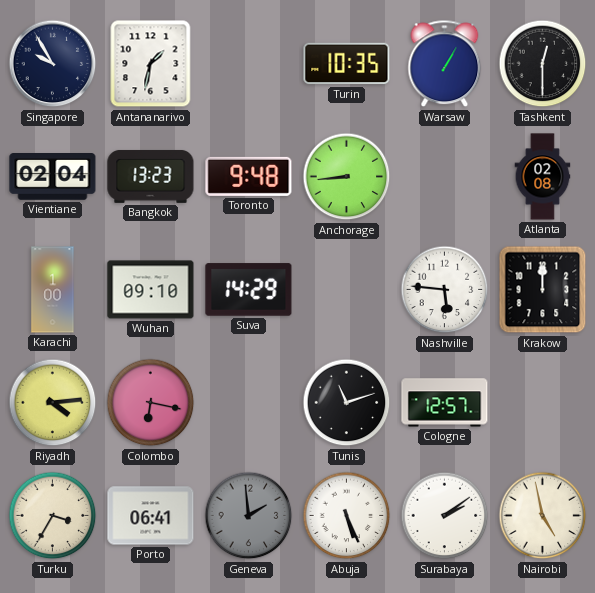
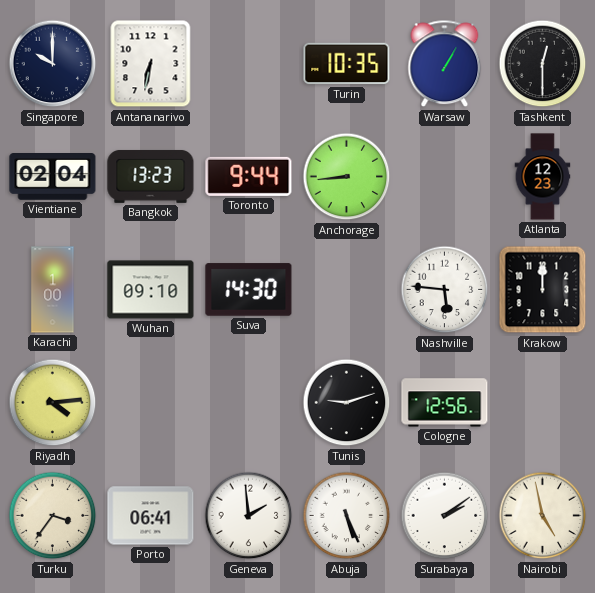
Singapore: 9:55 -> 10:00 (53, 64)
Antananarivo: 1:32 -> 6:32 (151, 64)
Toronto: 9:48 -> 9:44 (249, 176)
Atlanta: 02:08 -> 12:23 (543, 177)
Suva: 14:29 -> 14:30 (249, 290)
Colombo: 6:17 -> none (151, 403)
Tunis: 11:12 -> 9:12 (347, 403)
Cologne: 12:57 -> 12:56 (445, 403)
Turku: 3:35 -> 3:36 (53, 516)
Geneva dial: grey -> white (249, 516)
